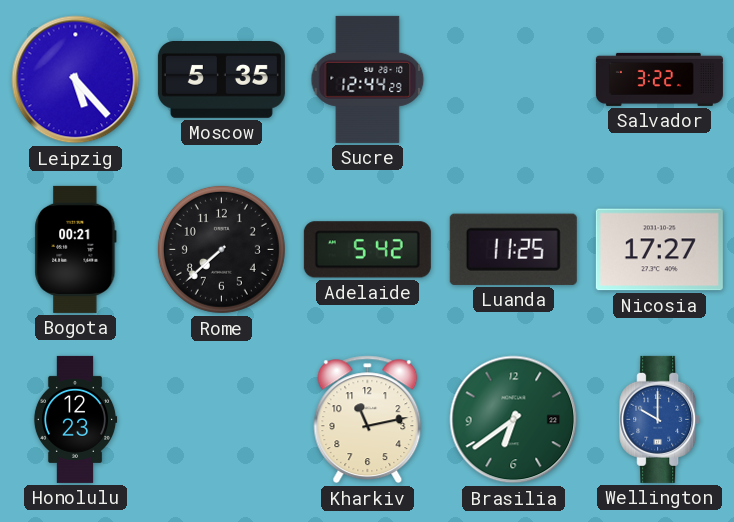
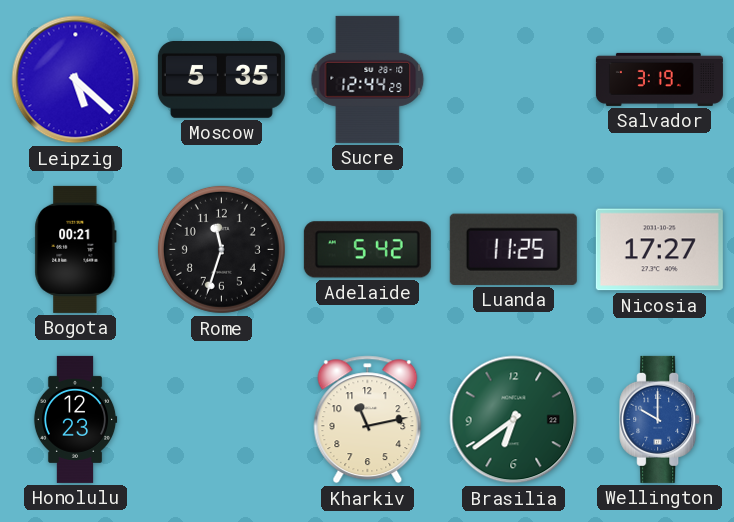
Leipzig: 5:23 -> 5:22 (76, 80)
Salvador: 3:22 -> 3:19 (659, 79)
Rome: 7:38 -> 11:33 (221, 249)
